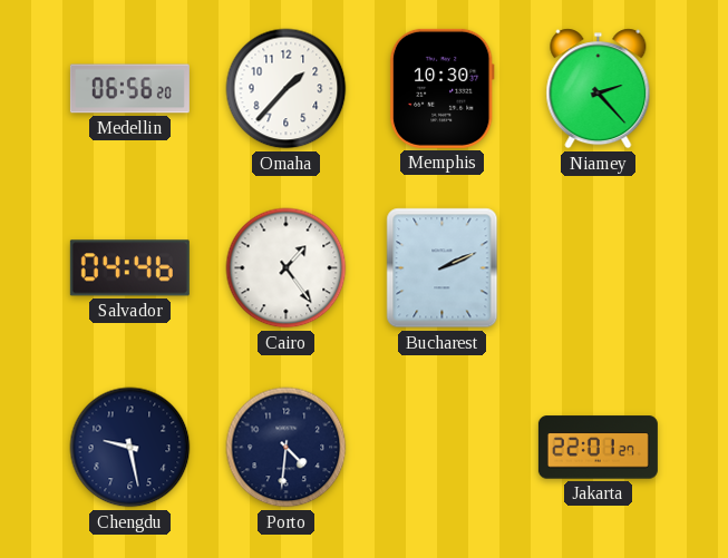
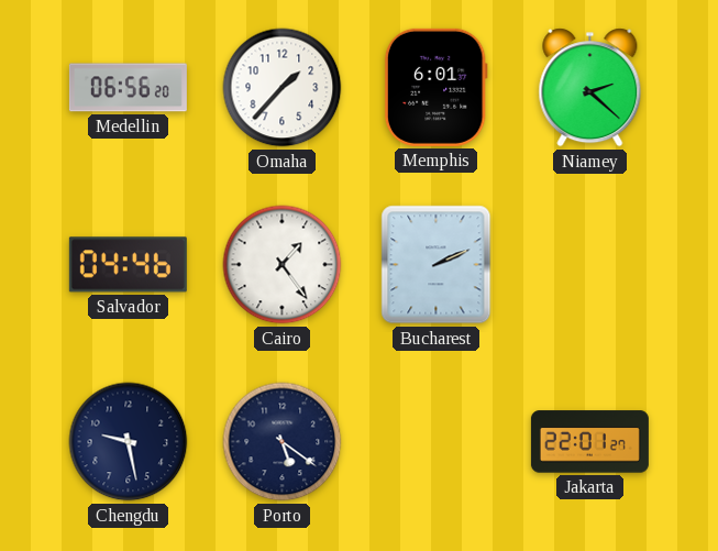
Memphis: 10:30 -> 6:01 (435, 87)
Niamey: 2:23 -> 2:22 (590, 88)
Porto: 4:31 -> 5:21 (283, 442)
